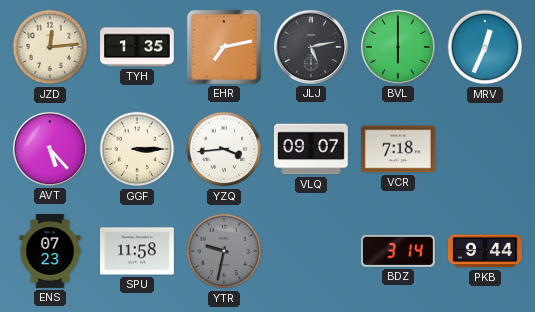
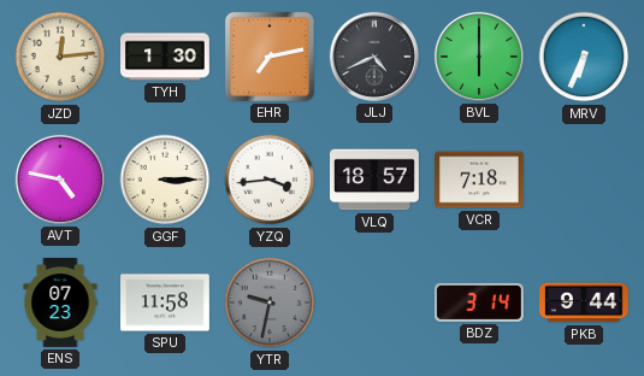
TYH: 1:35 -> 1:30 (166, 57)
JLJ: 5:13 -> 4:41 (374, 57)
MRV: 12:34 -> 6:34 (584, 57)
AVT: 5:23 -> 4:47 (60, 180)
VLQ: 09:07 -> 18:57 (376, 180)
